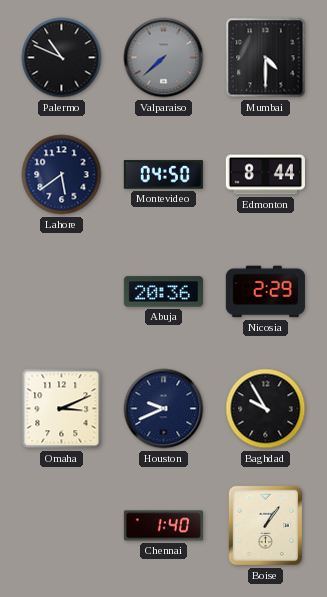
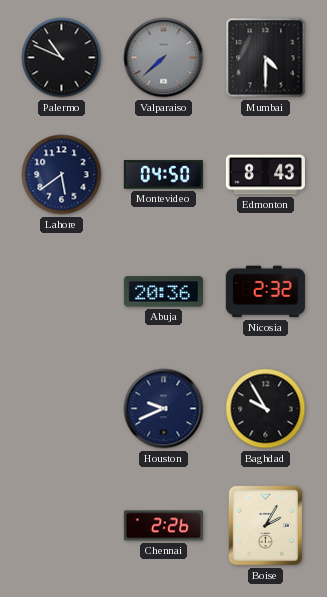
Edmonton: 8:44 -> 8:43 (265, 175)
Nicosia: 2:29 -> 2:32 (265, 292)
Omaha: 3:11 -> none (62, 409)
Chennai: 1:40 -> 2:26 (163, 526)
Boise: 1:06 -> 2:05 (266, 526)
